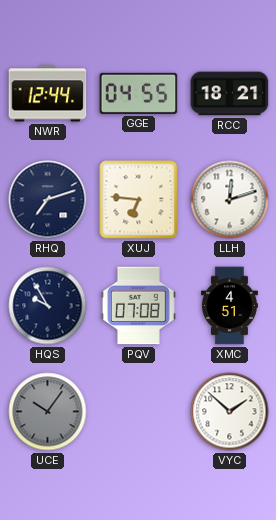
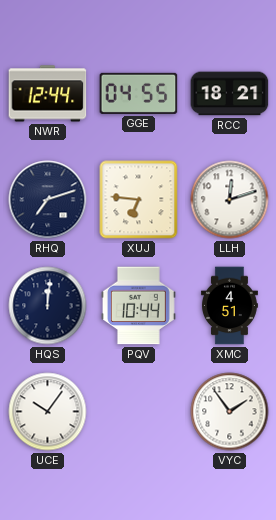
HQS: 9:55 -> 12:01 (48, 306)
PQV: 07:08 -> 10:44 (138, 306)
UCE dial: grey -> white (48, 412)
VYC: 1:52 -> 1:54 (230, 412)
